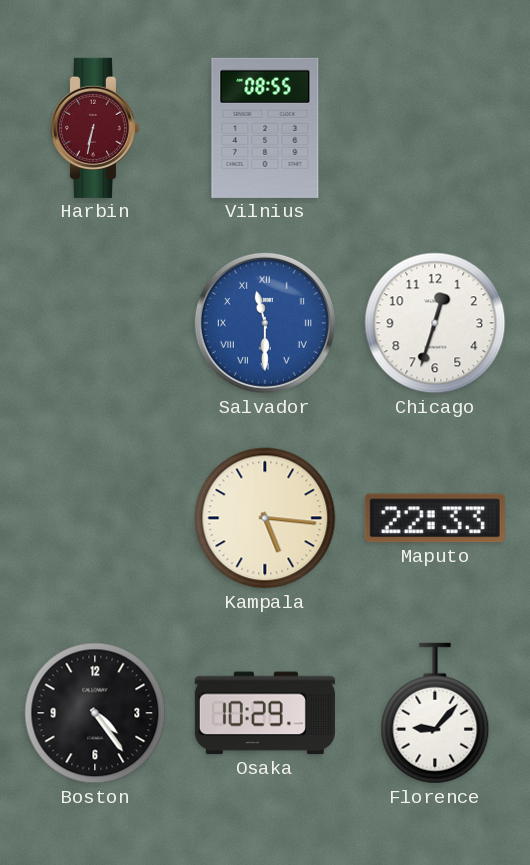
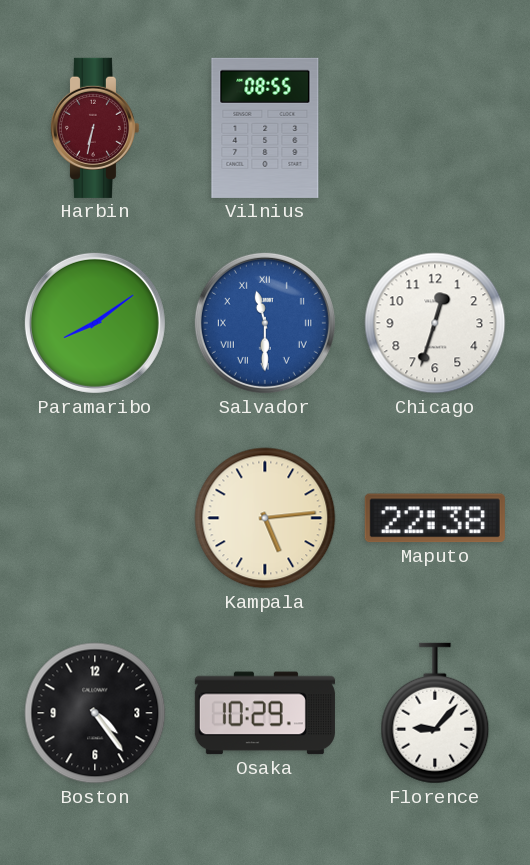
Paramaribo: none -> 8:09 (95, 323)
Kampala: 5:16 -> 5:14 (265, 518)
Maputo: 22:33 -> 22:38 (435, 518)
